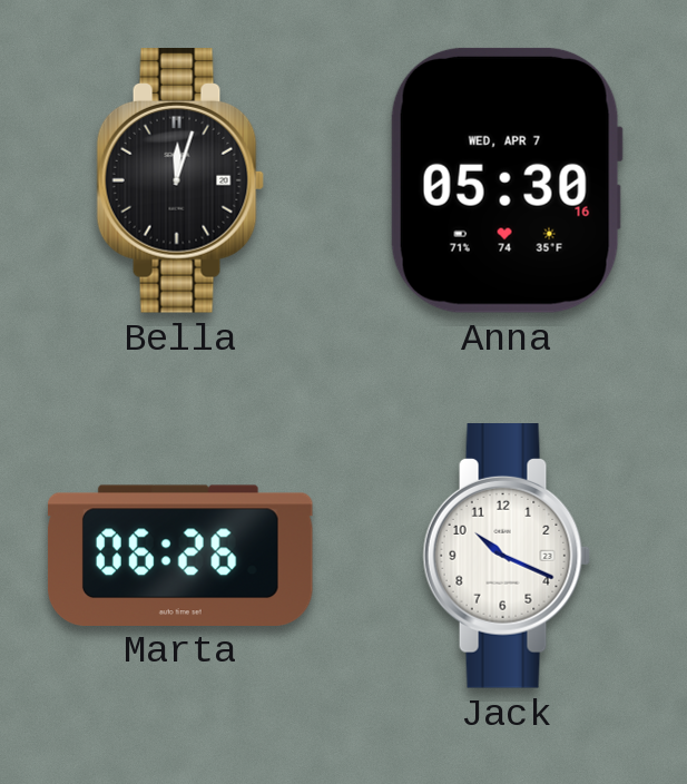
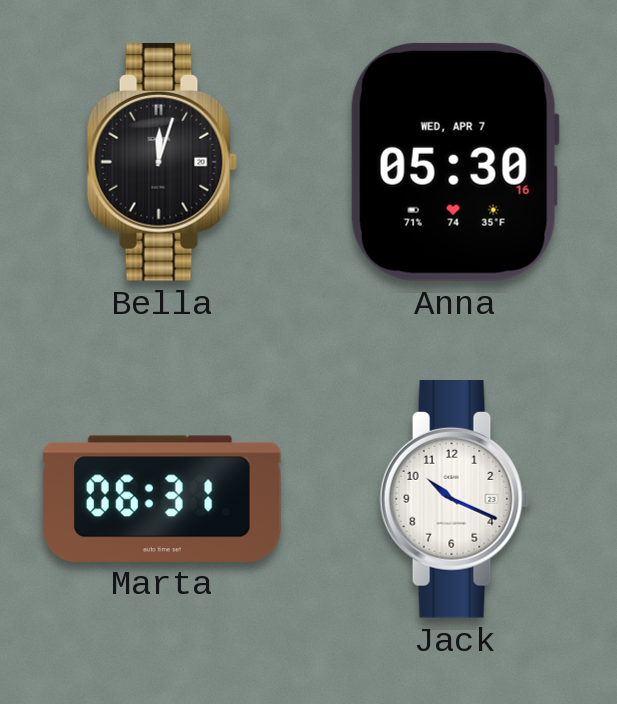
Marta: 06:26 -> 06:31 (162, 498)
